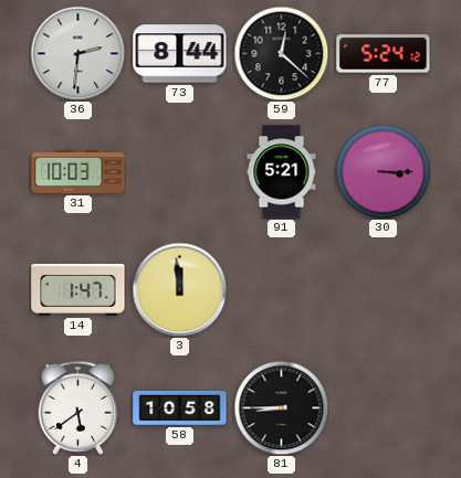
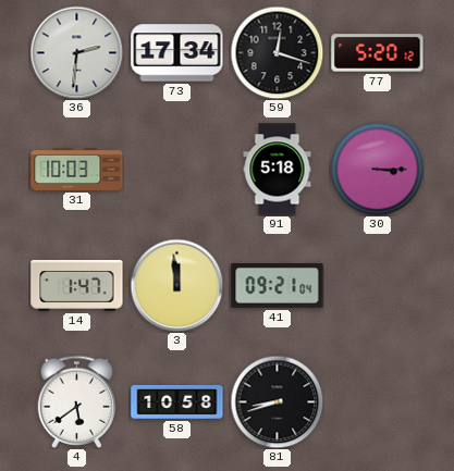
73: 8:44 -> 17:34 (177, 53)
59: 12:22 -> 12:18 (277, 52)
77: 5:24 -> 5:20 (378, 53)
91: 5:21 -> 5:18 (278, 170)
41: none -> 09:21 (278, 285)
81: 8:45 -> 8:42 (277, 401)
